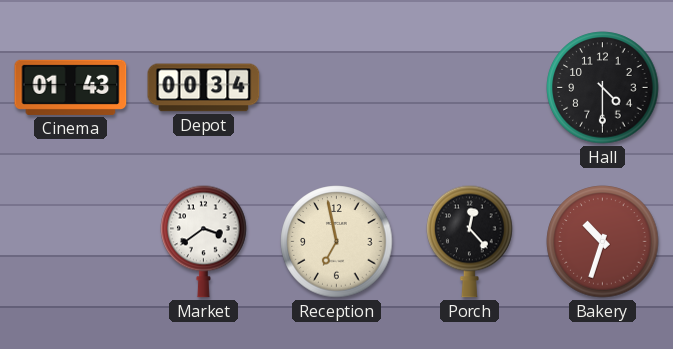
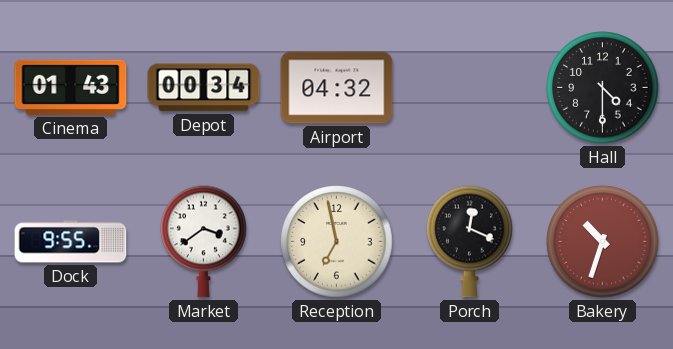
Airport: none -> 04:32 (337, 88)
Dock: none -> 9:55 (71, 242)
Porch: 12:23 -> 12:19 (470, 241)
